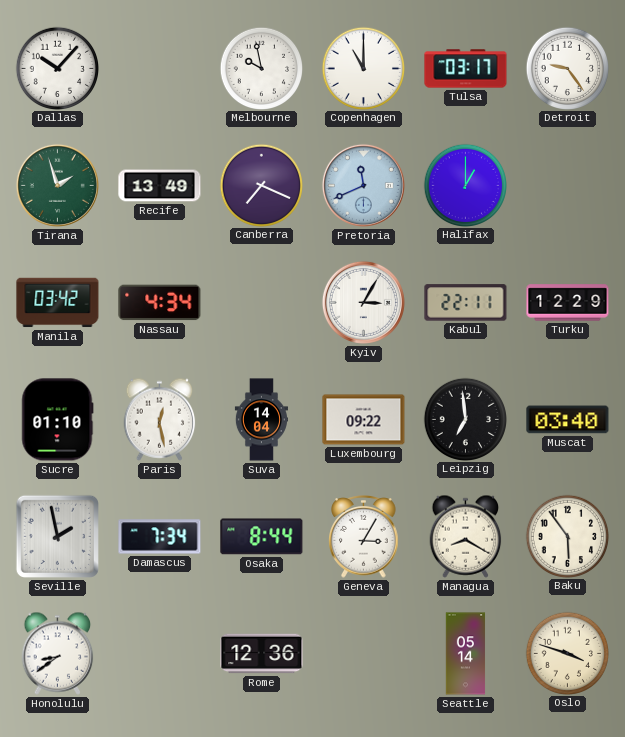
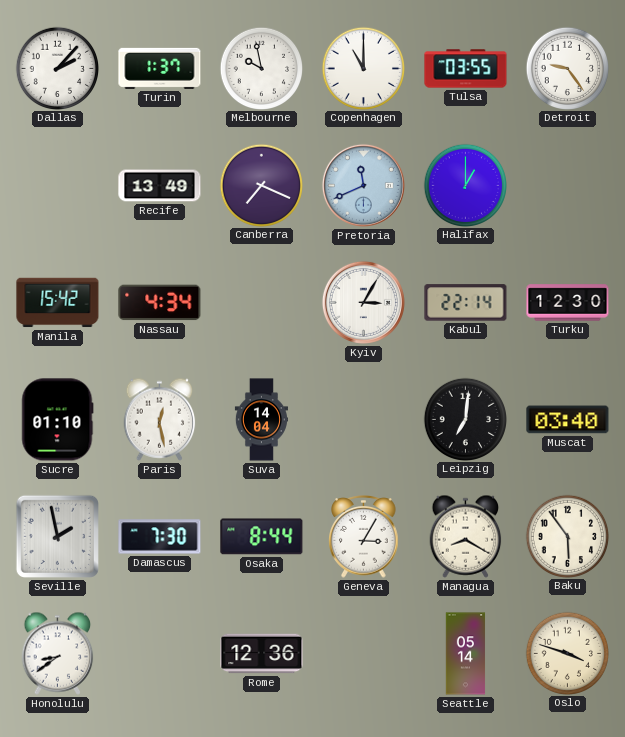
Dallas: 10:07 -> 2:07 (57, 68)
Turin: none -> 1:37 (160, 68)
Tulsa: 03:17 -> 03:55 (466, 69)
Tirana: 1:57 -> none (57, 185)
Manila: 03:42 -> 15:42 (58, 303)
Kabul: 22:11 -> 22:14 (466, 303)
Turku: 12:29 -> 12:30 (568, 303)
Luxembourg: 09:22 -> none (364, 420)
Leipzig: 6:59 -> 7:01 (465, 419)
Damascus: 7:34 -> 7:30 (160, 537)
